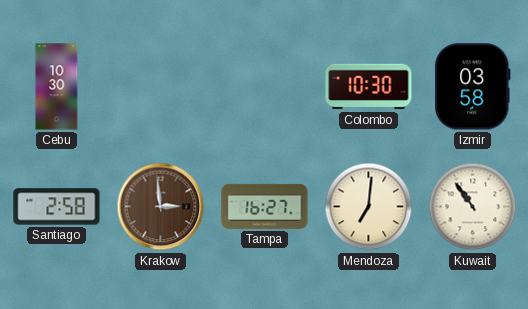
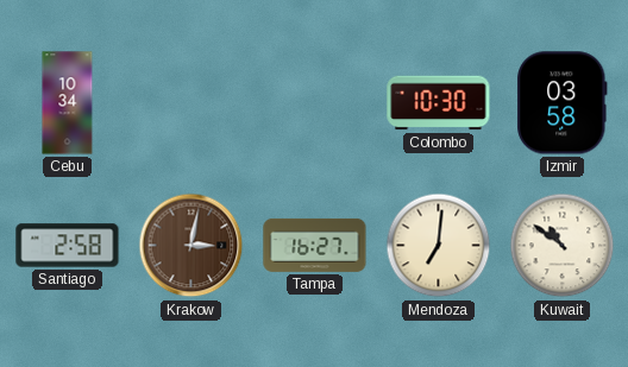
Cebu: 10:30 -> 10:34 (68, 103)
Krakow: 2:59 -> 3:02 (191, 246)
Kuwait: 10:54 -> 10:51 (563, 246)
